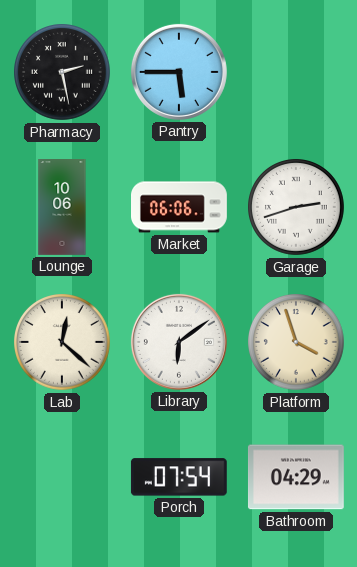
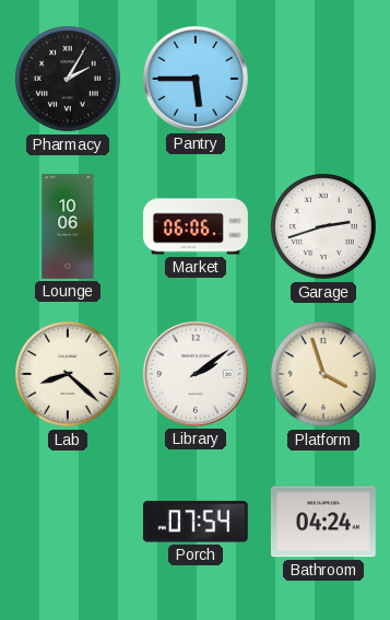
Pharmacy: 2:28 -> 2:05 (69, 80)
Lab: 12:22 -> 8:22 (69, 375)
Library: 6:09 -> 2:09 (196, 374)
Bathroom: 04:29 -> 04:24 (323, 522)
